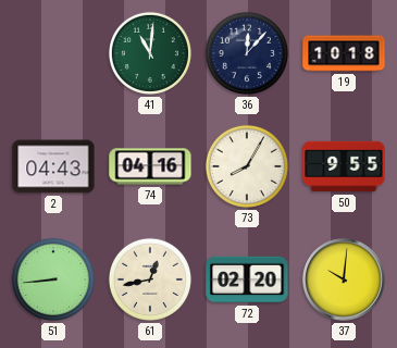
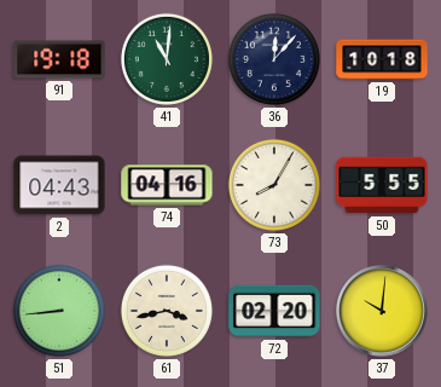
91: none -> 19:18 (59, 59)
50: 9:55 -> 5:55 (382, 185)
61: 12:43 -> 3:43 (167, 311)
